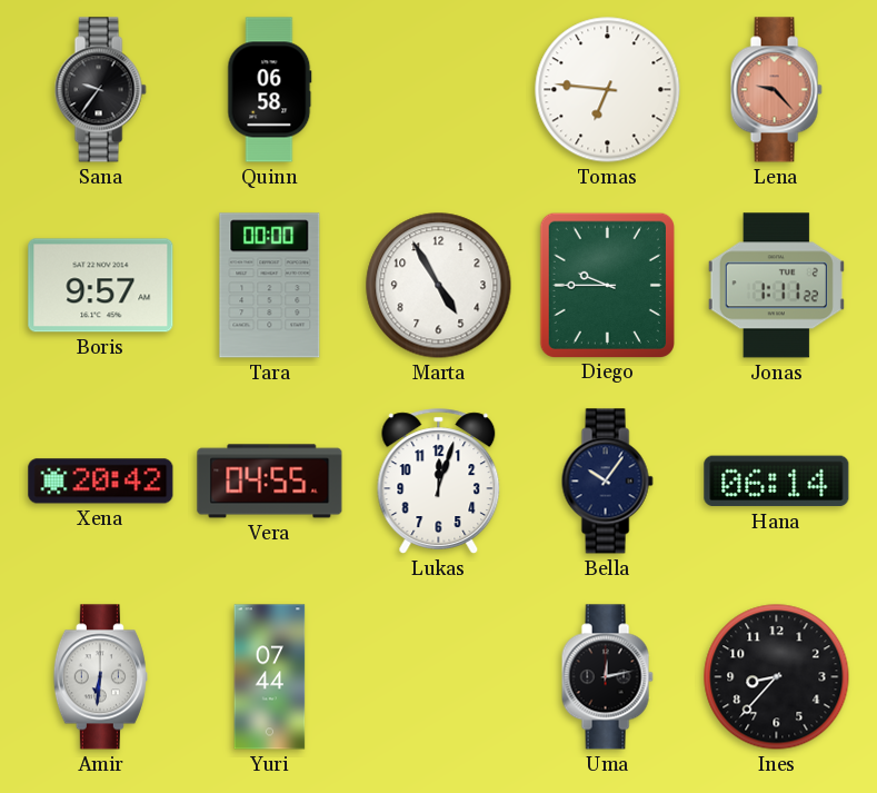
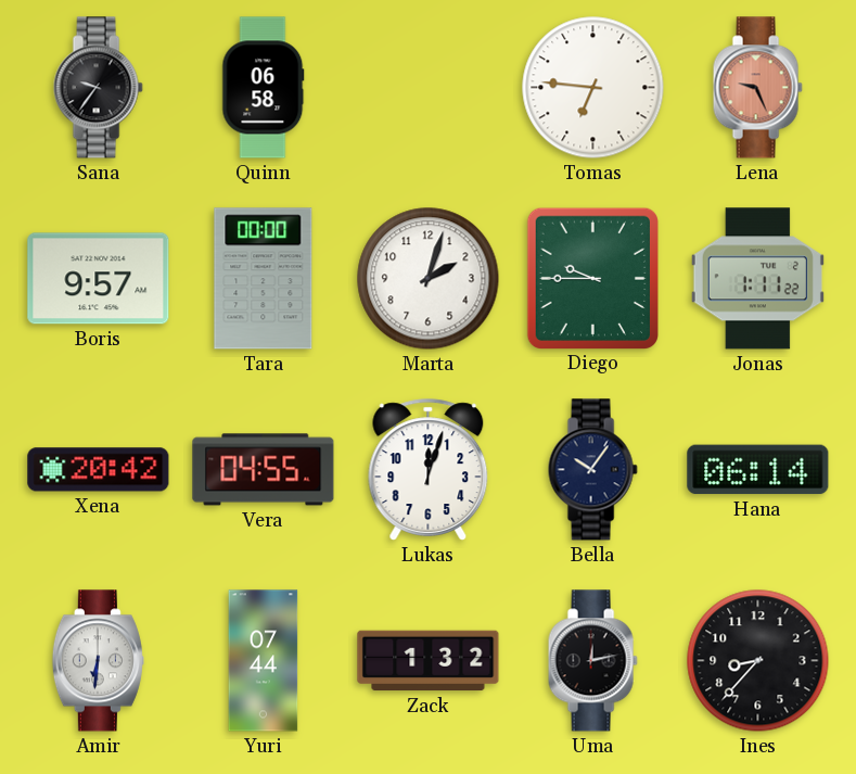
Lena: 9:23 -> 9:26 (757, 88)
Marta: 4:55 -> 2:03 (429, 279)
Zack: none -> 1:32 (429, 661)
